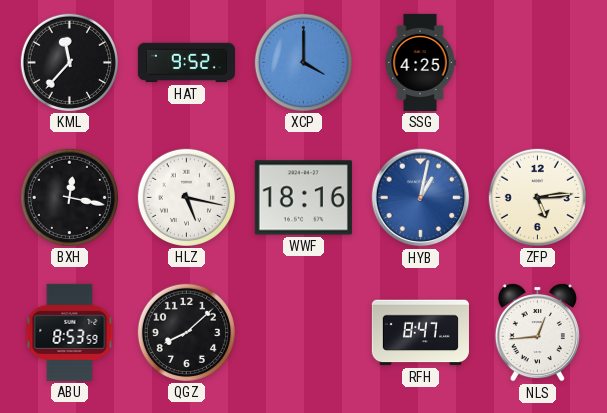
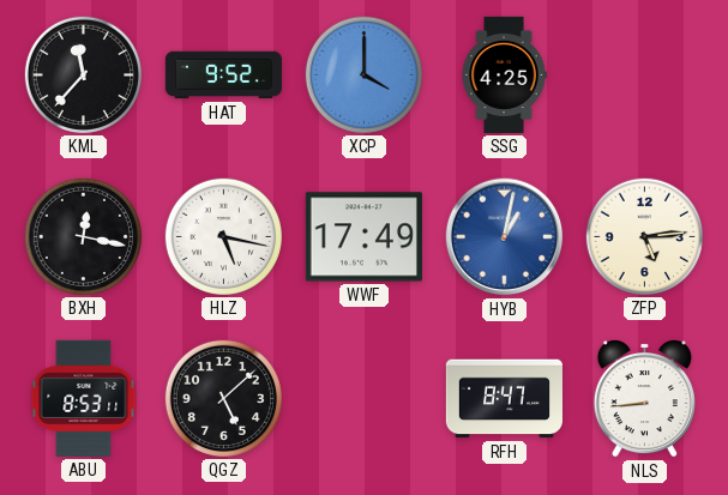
WWF: 18:16 -> 17:49 (363, 237)
ABU: 8:53:59 -> 8:53:11 (84, 398)
QGZ: 8:08 -> 5:08 (223, 398)
NLS: 12:44 -> 8:44 (644, 398)
